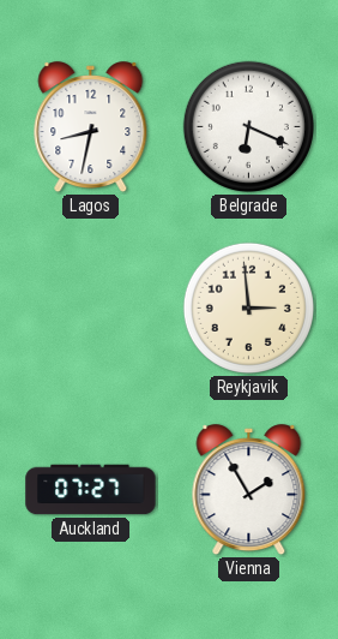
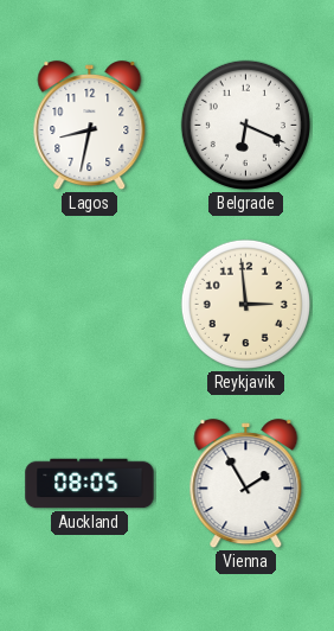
Auckland: 07:27 -> 08:05 (90, 484)
